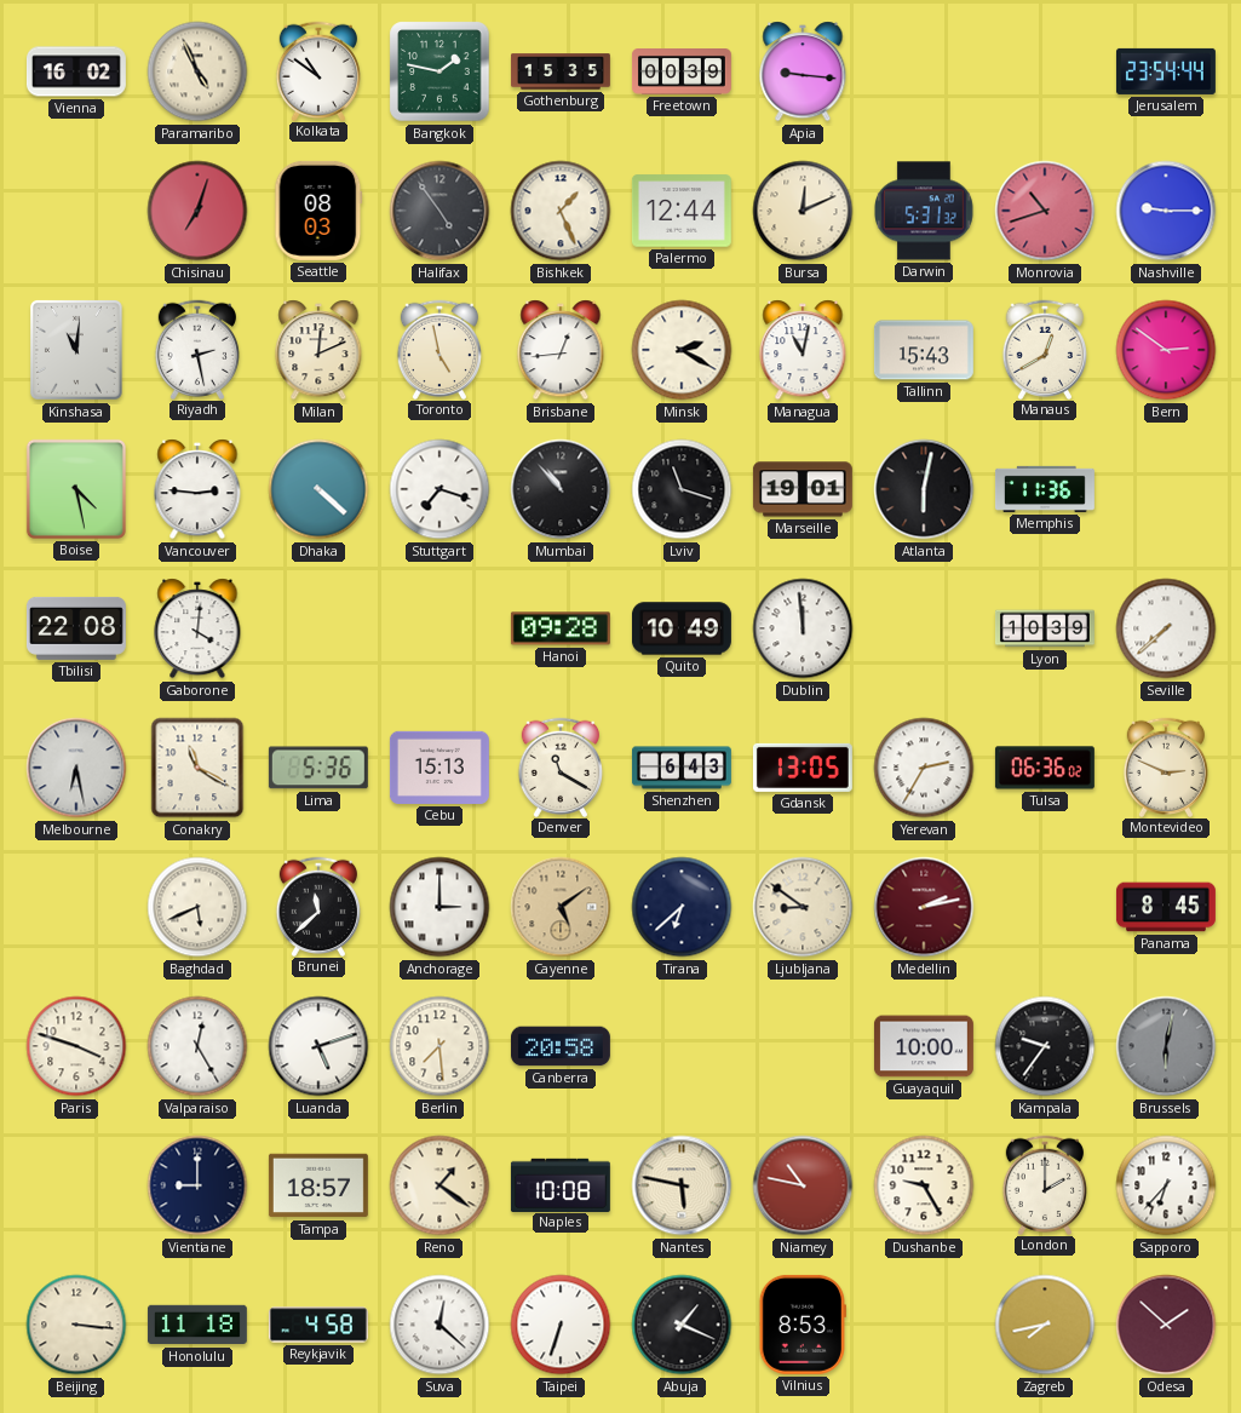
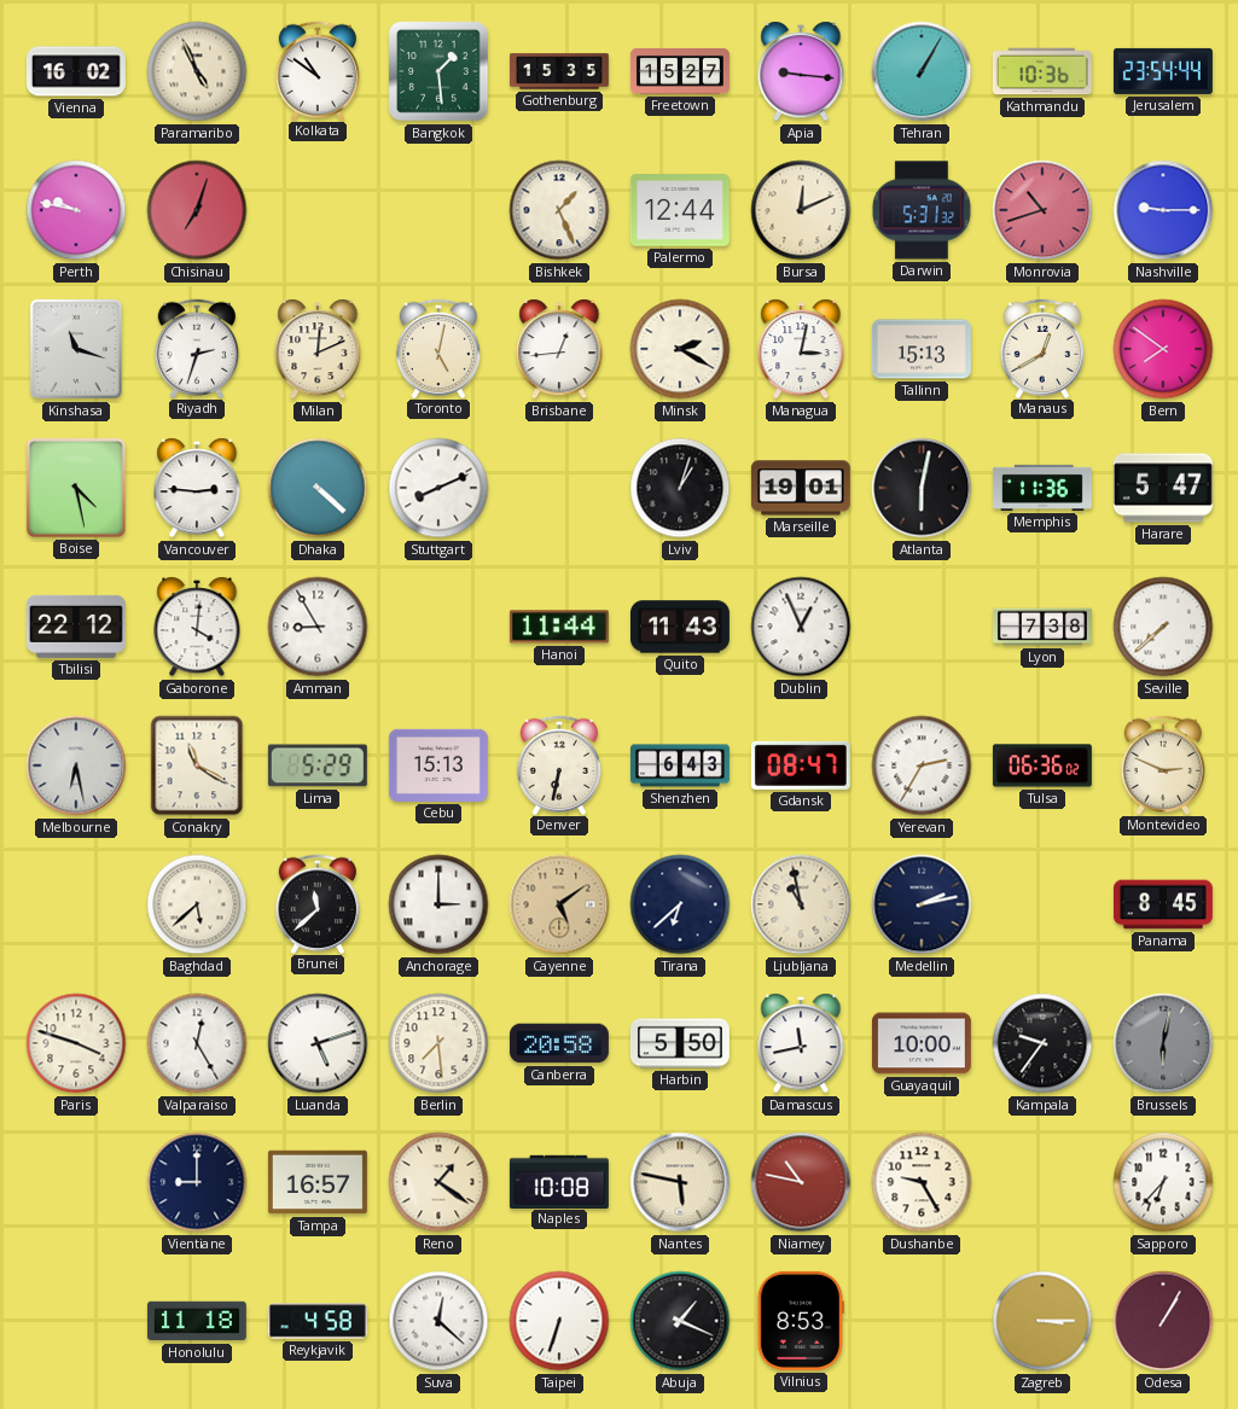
Bangkok: 1:47 -> 1:29 (438, 71)
Freetown: 00:39 -> 15:27 (680, 72)
Tehran: none -> 1:05 (922, 71)
Kathmandu: none -> 10:36 (1042, 71)
Perth: none -> 9:47 (76, 210)
Seattle: 08:03 -> none (318, 211)
Halifax: 4:54 -> none (439, 211)
Kinshasa: 11:01 -> 11:18 (76, 349)
Riyadh: 2:28 -> 2:33 (196, 348)
Toronto: 4:58 -> 5:02 (437, 348)
Managua: 11:02 -> 3:02 (801, 349)
Tallinn: 15:43 -> 15:13 (922, 349)
Bern: 2:51 -> 7:51 (1163, 349)
Stuttgart: 7:18 -> 8:11 (438, 488)
Mumbai: 10:53 -> none (561, 489)
Lviv: 11:18 -> 1:03 (680, 488)
Harare: none -> 5:47 (1163, 488)
Tbilisi: 22:08 -> 22:12 (76, 627)
Amman: none -> 8:55 (318, 627)
Hanoi: 09:28 -> 11:44 (559, 627)
Quito: 10:49 -> 11:43 (680, 627)
Dublin: 11:59 -> 12:56 (801, 627)
Lyon: 10:39 -> 7:38 (1042, 627)
Lima: 5:36 -> 5:29 (318, 765)
Denver: 11:20 -> 6:32 (558, 764)
Gdansk: 13:05 -> 08:47 (801, 765)
Baghdad: 5:41 -> 5:38 (197, 904)
Ljubljana: 8:51 -> 10:58 (801, 904)
Medellin dial: burgundy -> navy (922, 904)
Harbin: none -> 5:50 (680, 1043)
Damascus: none -> 11:43 (801, 1043)
Tampa: 18:57 -> 16:57 (318, 1182)
London: 2:00 -> none (1044, 1184)
Beijing: 3:16 -> none (76, 1325)
Zagreb: 7:43 -> 3:15 (1042, 1321)
Odesa: 1:52 -> 1:05 (1163, 1321)
